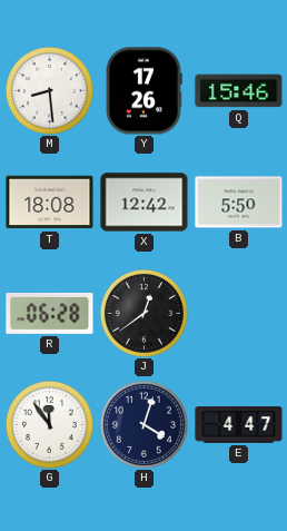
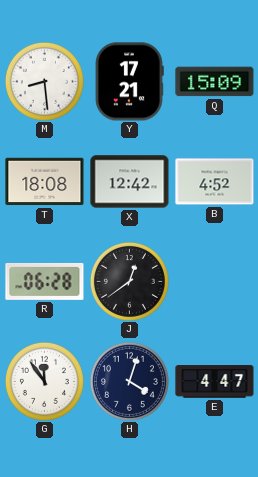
Y: 17:26 -> 17:21 (129, 82)
Q: 15:46 -> 15:09 (215, 82)
B: 5:50 -> 4:52 (215, 182)
